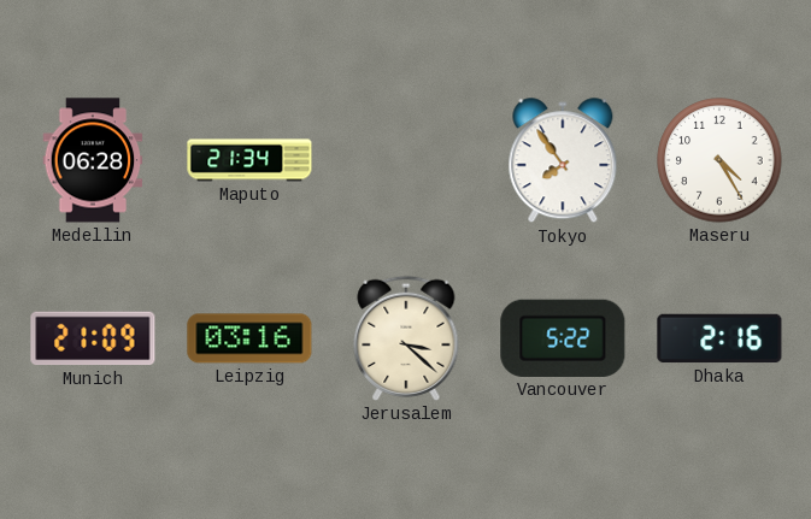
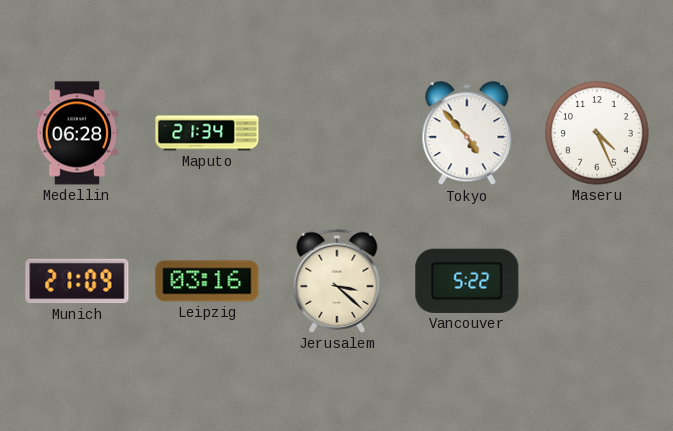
Tokyo: 7:54 -> 4:53 (467, 134)
Maseru: 4:25 -> 4:26 (597, 133)
Dhaka: 2:16 -> none (719, 338)
